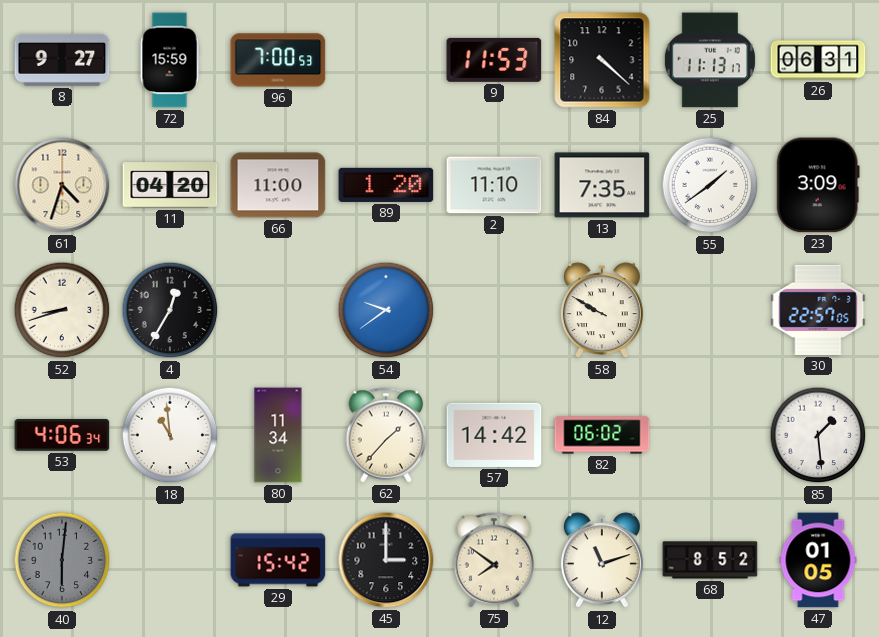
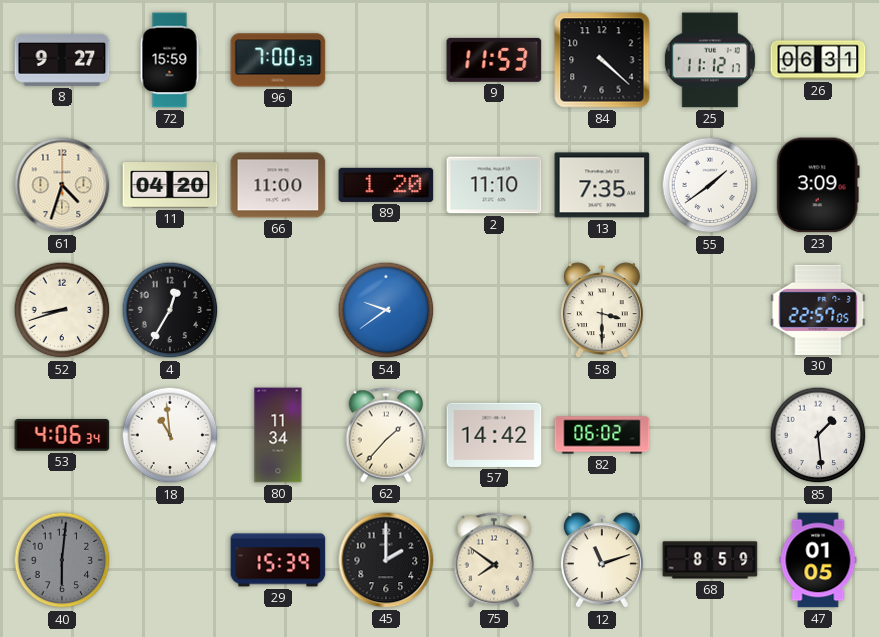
25: 11:13 -> 11:12 (710, 60)
58: 9:50 -> 3:30 (602, 311)
29: 15:42 -> 15:39 (278, 560)
45: 3:00 -> 2:00 (386, 560)
68: 8:52 -> 8:59 (710, 560)
